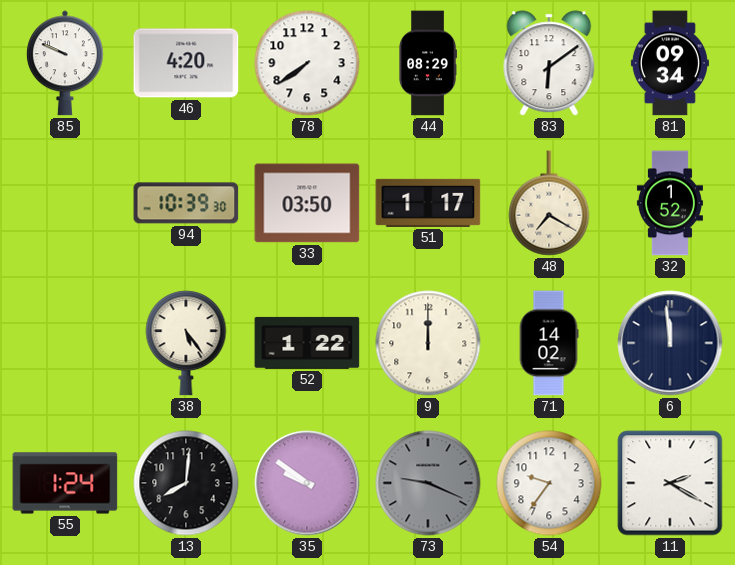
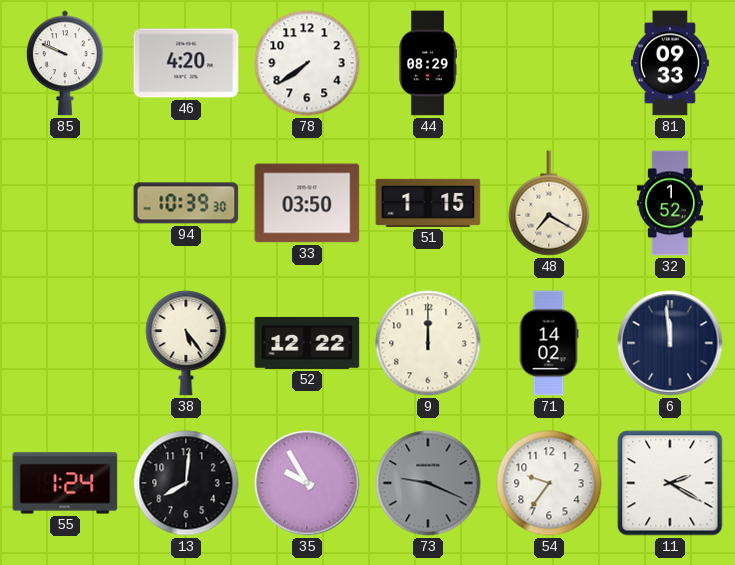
83: 6:09 -> none (549, 63)
81: 09:34 -> 09:33 (670, 63)
51: 1:17 -> 1:15 (428, 203)
52: 1:22 -> 12:22 (307, 343)
35: 9:51 -> 9:55 (307, 483)
